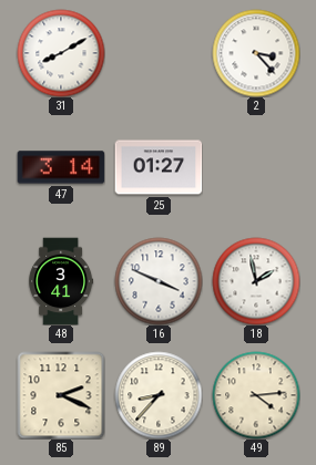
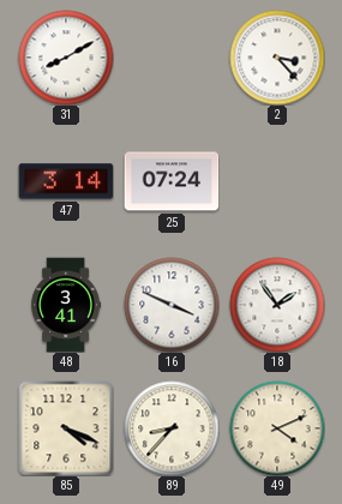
25: 01:27 -> 07:24 (172, 181)
18: 1:58 -> 1:54 (277, 305)
85: 2:19 -> 4:19 (66, 428)
49: 4:14 -> 4:11 (277, 428)
